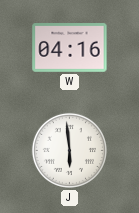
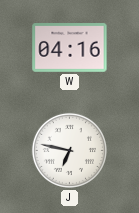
J: 5:59 -> 6:47 (69, 150)
